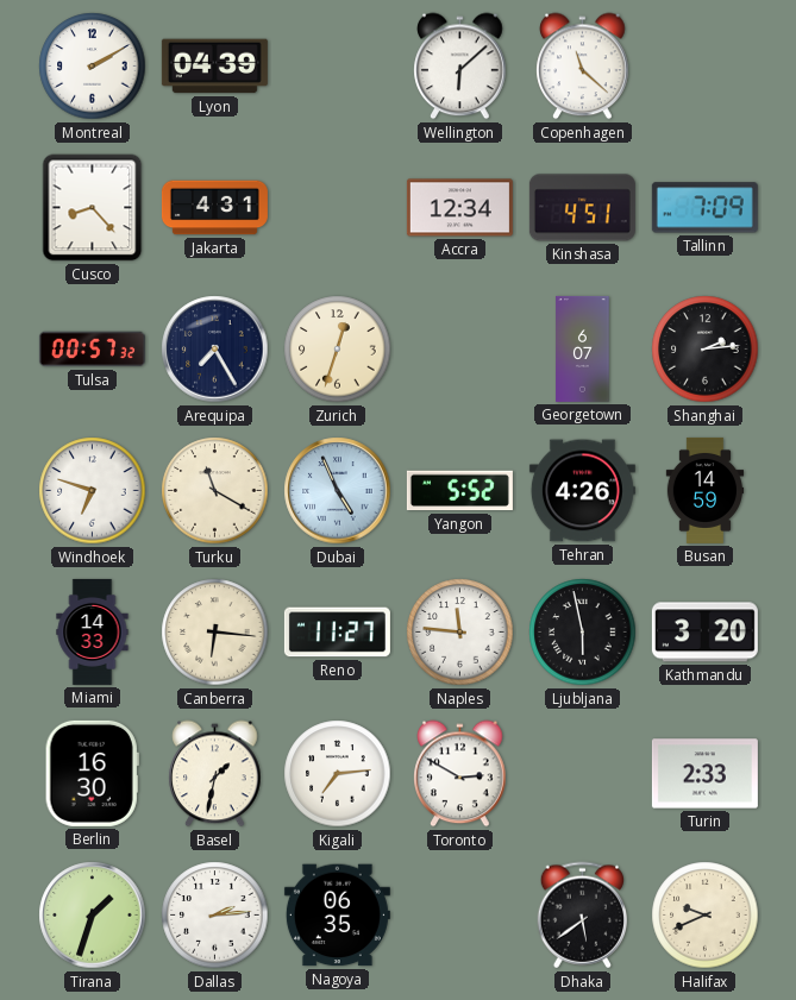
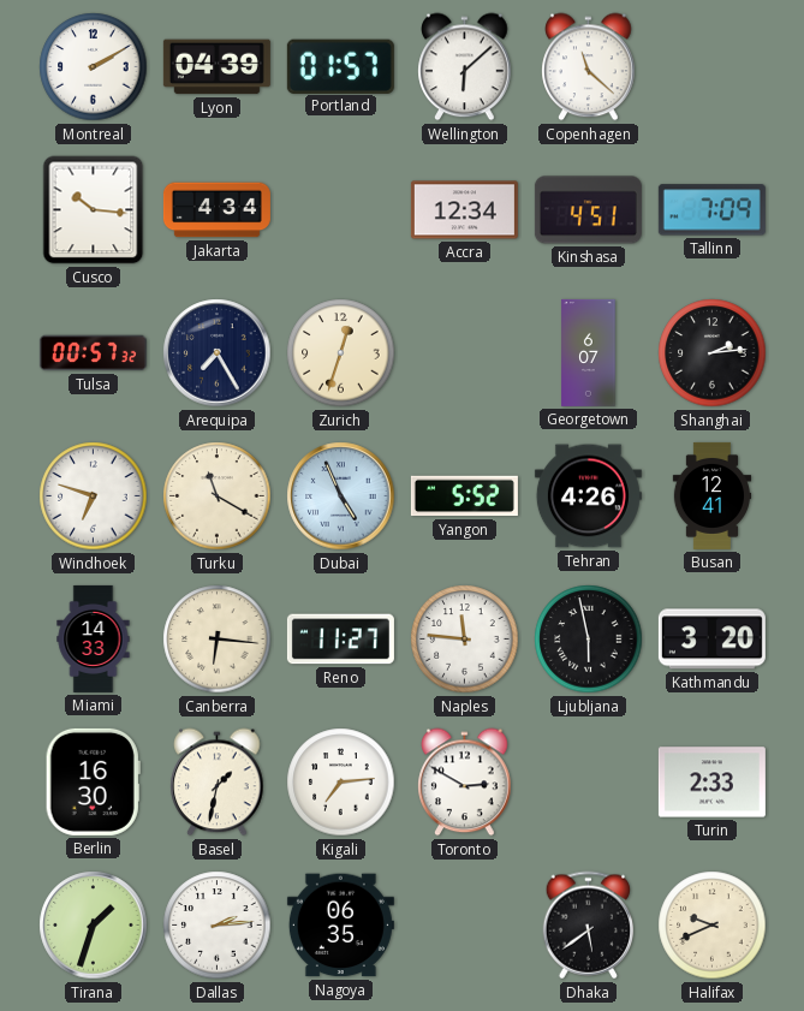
Portland: none -> 01:57 (340, 66)
Cusco: 8:23 -> 10:16 (94, 210)
Jakarta: 4:31 -> 4:34 (216, 210)
Busan: 14:59 -> 12:41 (713, 495)
